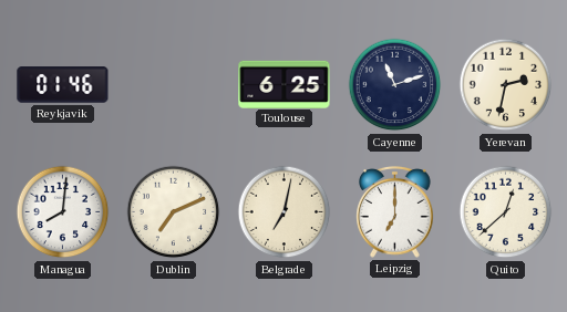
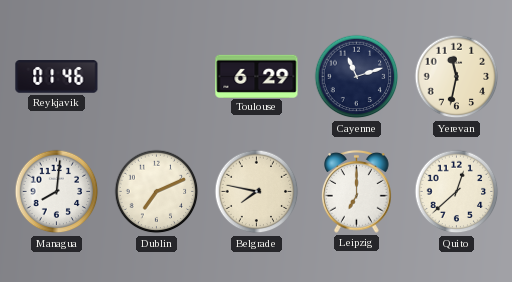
Toulouse: 6:25 -> 6:29 (257, 76)
Yerevan: 2:32 -> 11:32 (457, 77)
Belgrade: 7:02 -> 7:47 (257, 192)
